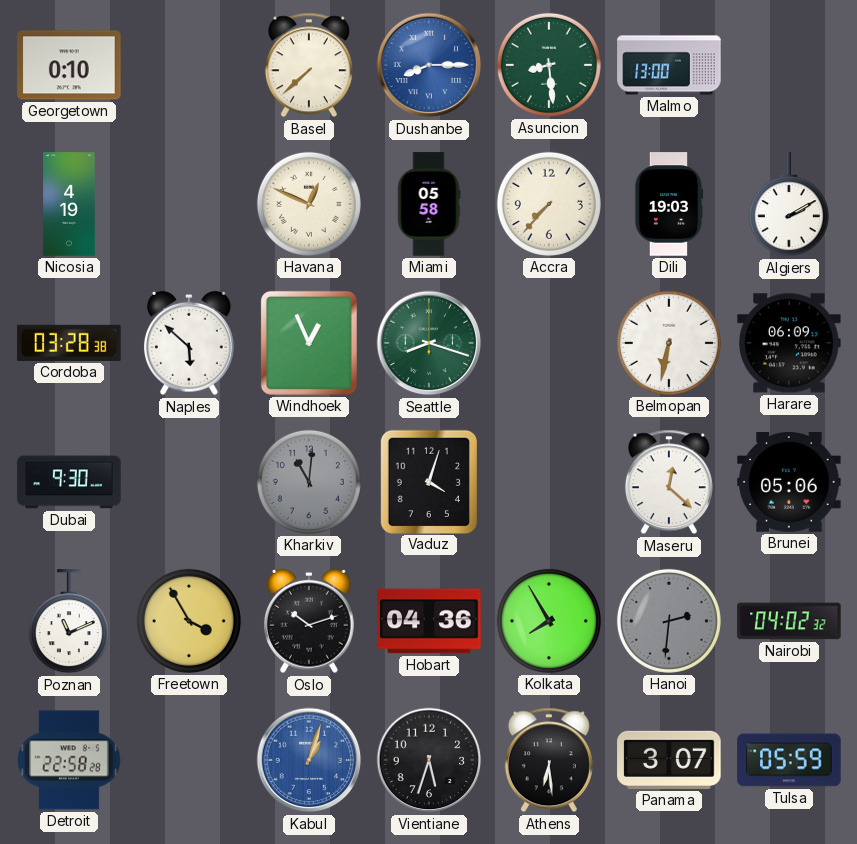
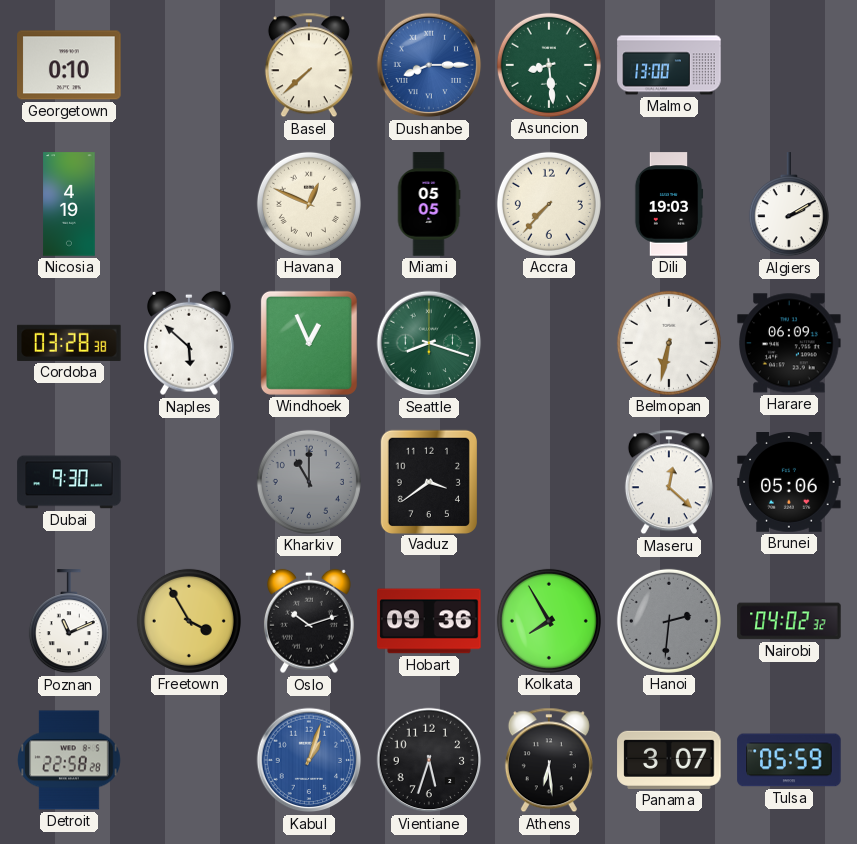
Miami: 05:58 -> 05:05 (429, 204)
Kharkiv: 11:01 -> 11:00 (309, 482)
Vaduz: 4:03 -> 3:39 (428, 481)
Hobart: 04:36 -> 09:36 (429, 621)
